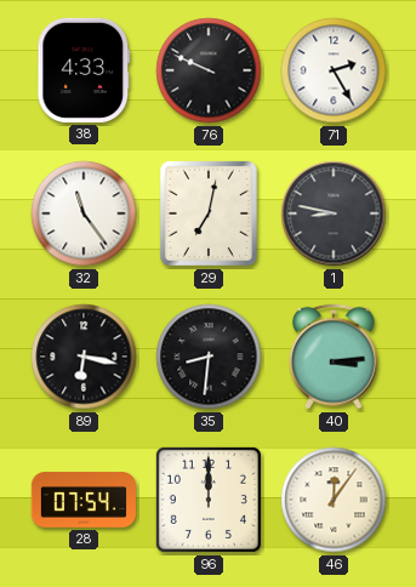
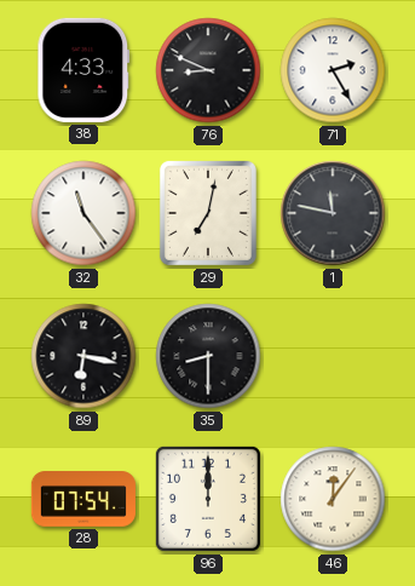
76: 9:49 -> 8:49 (208, 70)
1: 8:47 -> 11:47 (333, 213)
35: 8:31 -> 8:30 (208, 356)
40: 3:14 -> none (335, 357)
